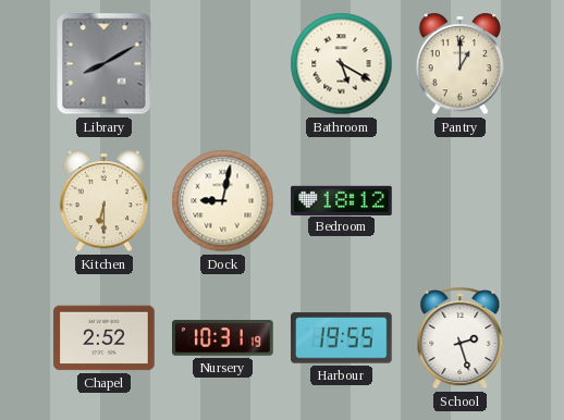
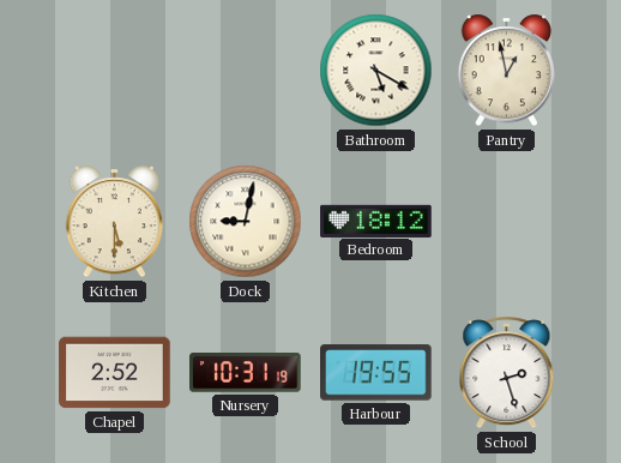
Library: 8:10 -> none (105, 64)
Pantry: 1:00 -> 12:58 (507, 71)
Kitchen: 6:30 -> 5:30 (115, 222)
